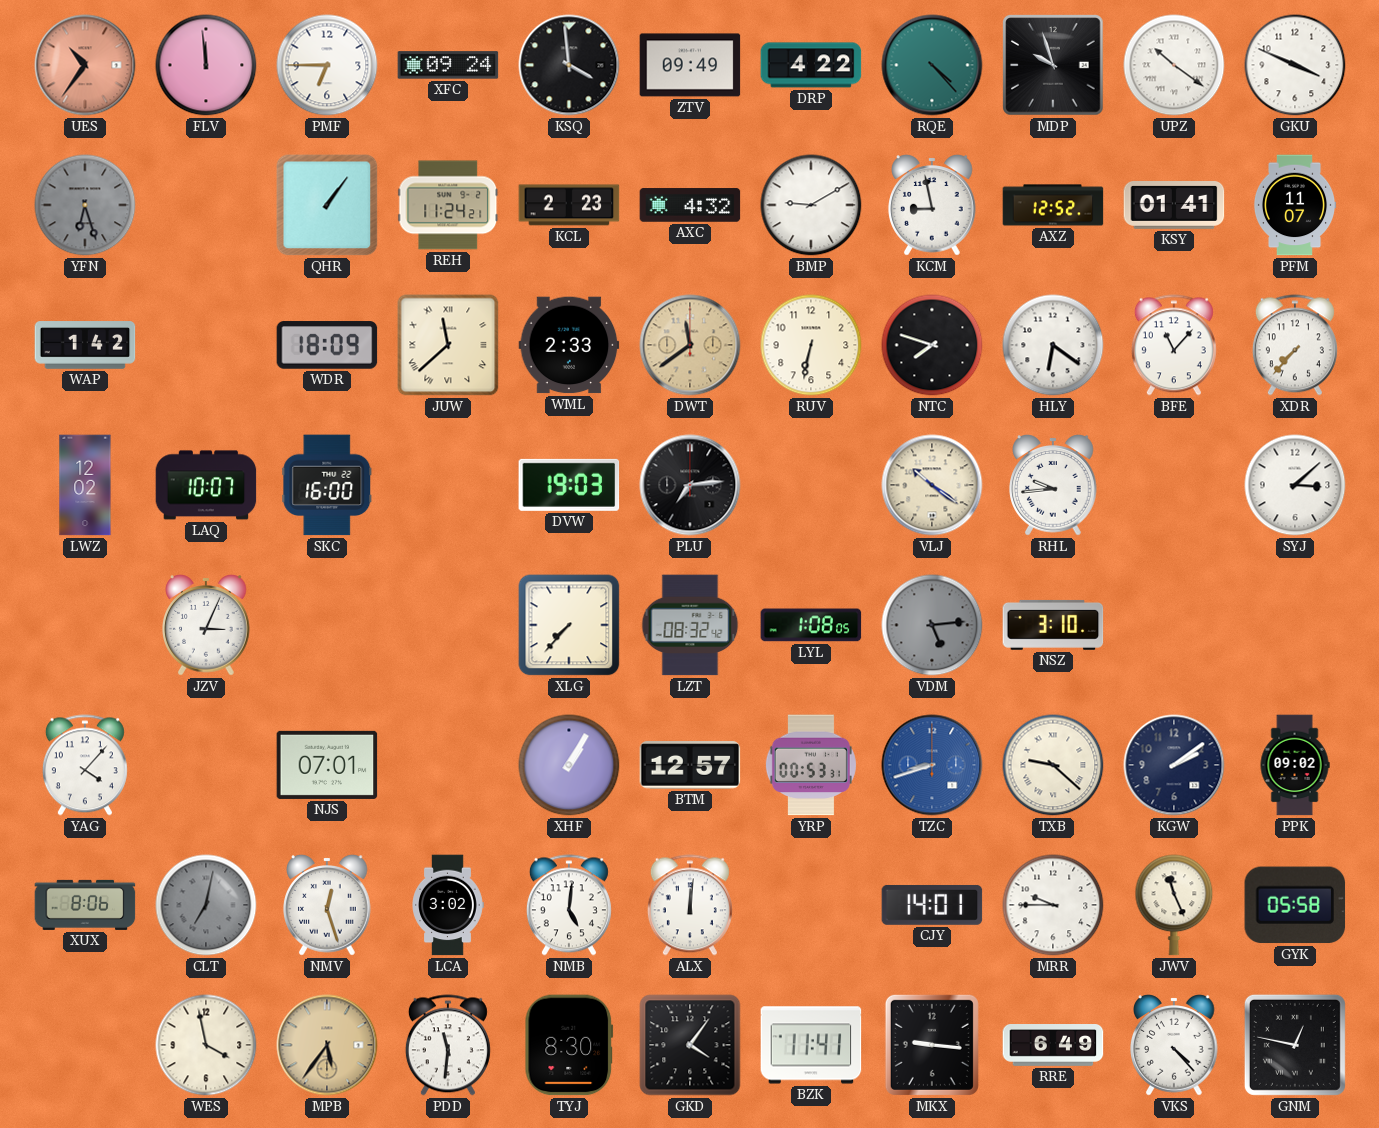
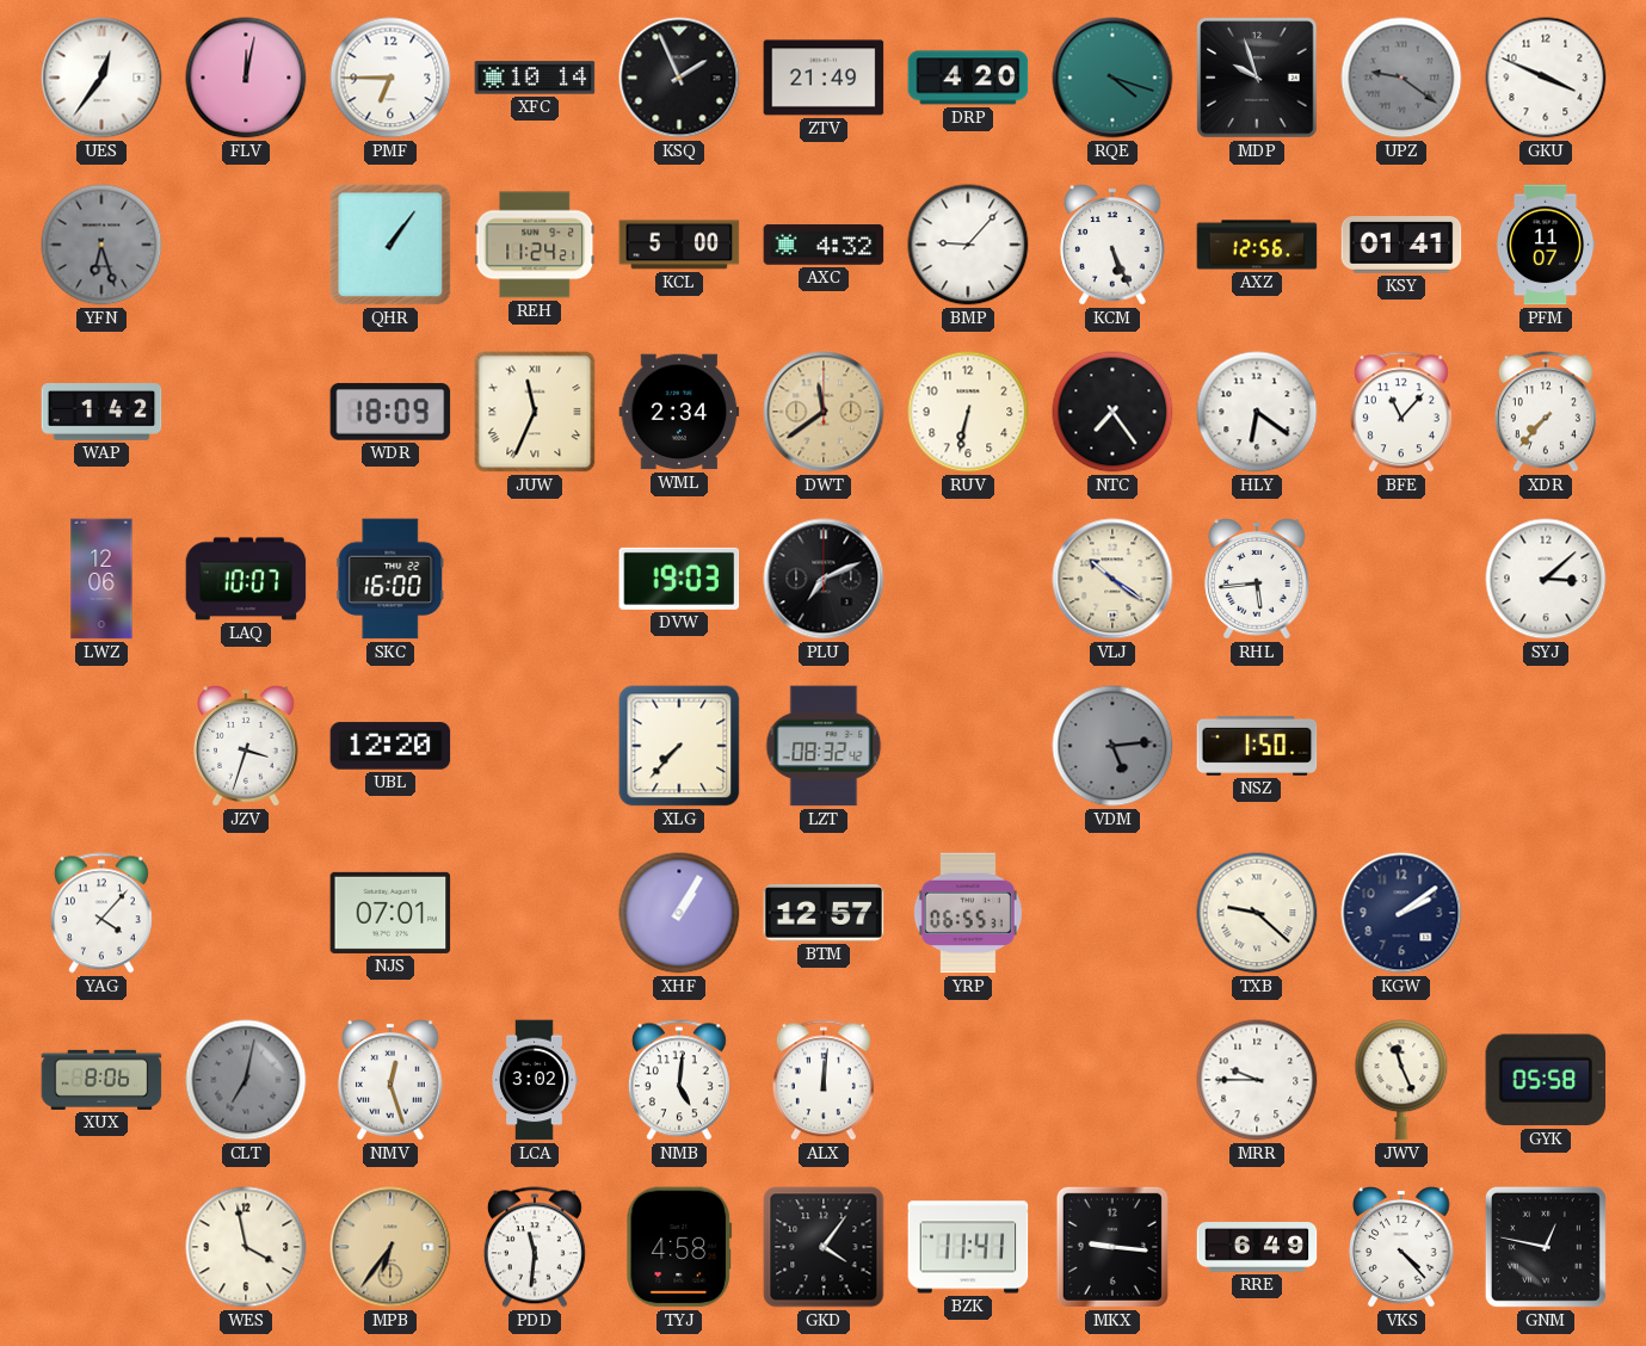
UES: 10:36 -> 12:36 (101, 78)
UES dial: salmon -> white (101, 78)
FLV: 11:59 -> 12:02 (246, 78)
XFC: 09:24 -> 10:14 (535, 78)
KSQ: 3:59 -> 1:56 (679, 78)
ZTV: 09:49 -> 21:49 (824, 78)
DRP: 4:22 -> 4:20 (968, 78)
RQE: 4:23 -> 4:18 (1112, 78)
UPZ: 10:21 -> 9:21 (1401, 78)
UPZ dial: white -> grey (1401, 78)
KCL: 2:23 -> 5:00 (679, 245)
BMP: 9:10 -> 9:07 (968, 245)
KCM: 8:58 -> 5:26 (1112, 245)
AXZ: 12:52 -> 12:56 (1257, 245)
JUW: 11:38 -> 11:34 (535, 412)
WML: 2:33 -> 2:34 (679, 412)
NTC: 7:48 -> 7:24 (1112, 412)
LWZ: 12:02 -> 12:06 (101, 579)
PLU: 7:14 -> 7:11 (824, 579)
RHL: 9:44 -> 5:44 (1257, 579)
JZV: 3:04 -> 3:33 (246, 746)
UBL: none -> 12:20 (390, 746)
LYL: 1:08 -> none (811, 625)
NSZ: 3:10 -> 1:50 (1257, 746)
YRP: 00:53 -> 06:55 (968, 913)
TZC: 8:42 -> none (932, 765)
PPK: 09:02 -> none (1295, 765)
CJY: 14:01 -> none (932, 905)
MPB: 5:36 -> 6:36 (390, 1247)
TYJ: 8:30 -> 4:58 (679, 1247)
